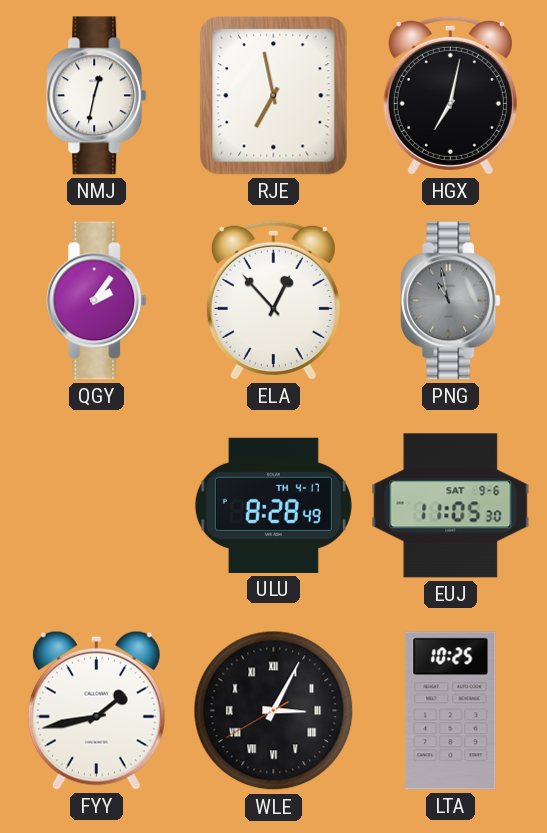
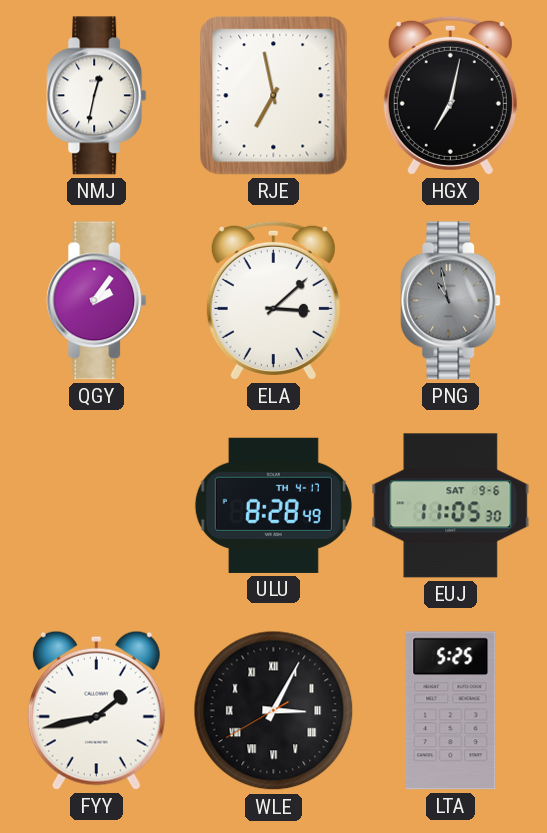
ELA: 12:53 -> 3:08 (273, 300)
LTA: 10:25 -> 5:25 (451, 711)
